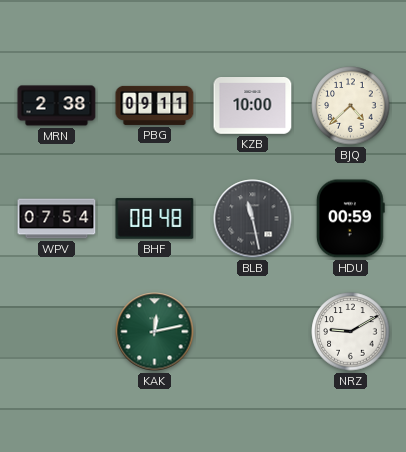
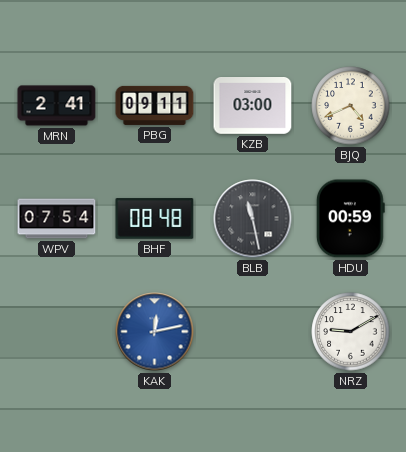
MRN: 2:38 -> 2:41 (57, 106)
KZB: 10:00 -> 03:00 (253, 106)
BJQ: 4:38 -> 4:41 (351, 106)
KAK dial: green -> blue (155, 332)
